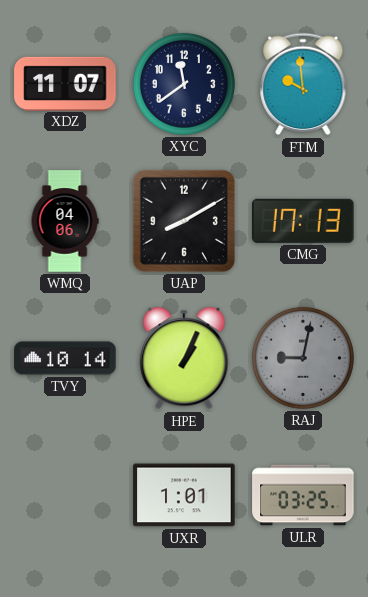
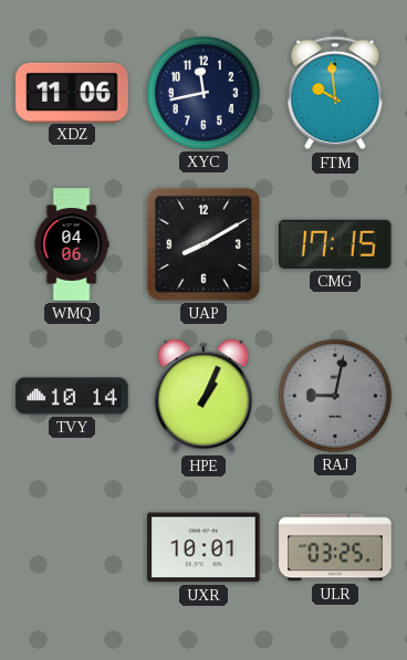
XDZ: 11:07 -> 11:06 (72, 92)
XYC: 11:39 -> 11:43 (203, 93)
CMG: 17:13 -> 17:15 (335, 244)
UXR: 1:01 -> 10:01 (203, 547)
